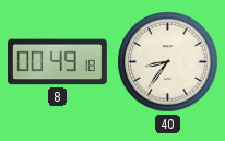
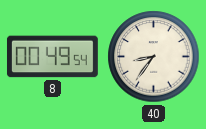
8: 00:49:18 -> 00:49:54 (52, 57)
